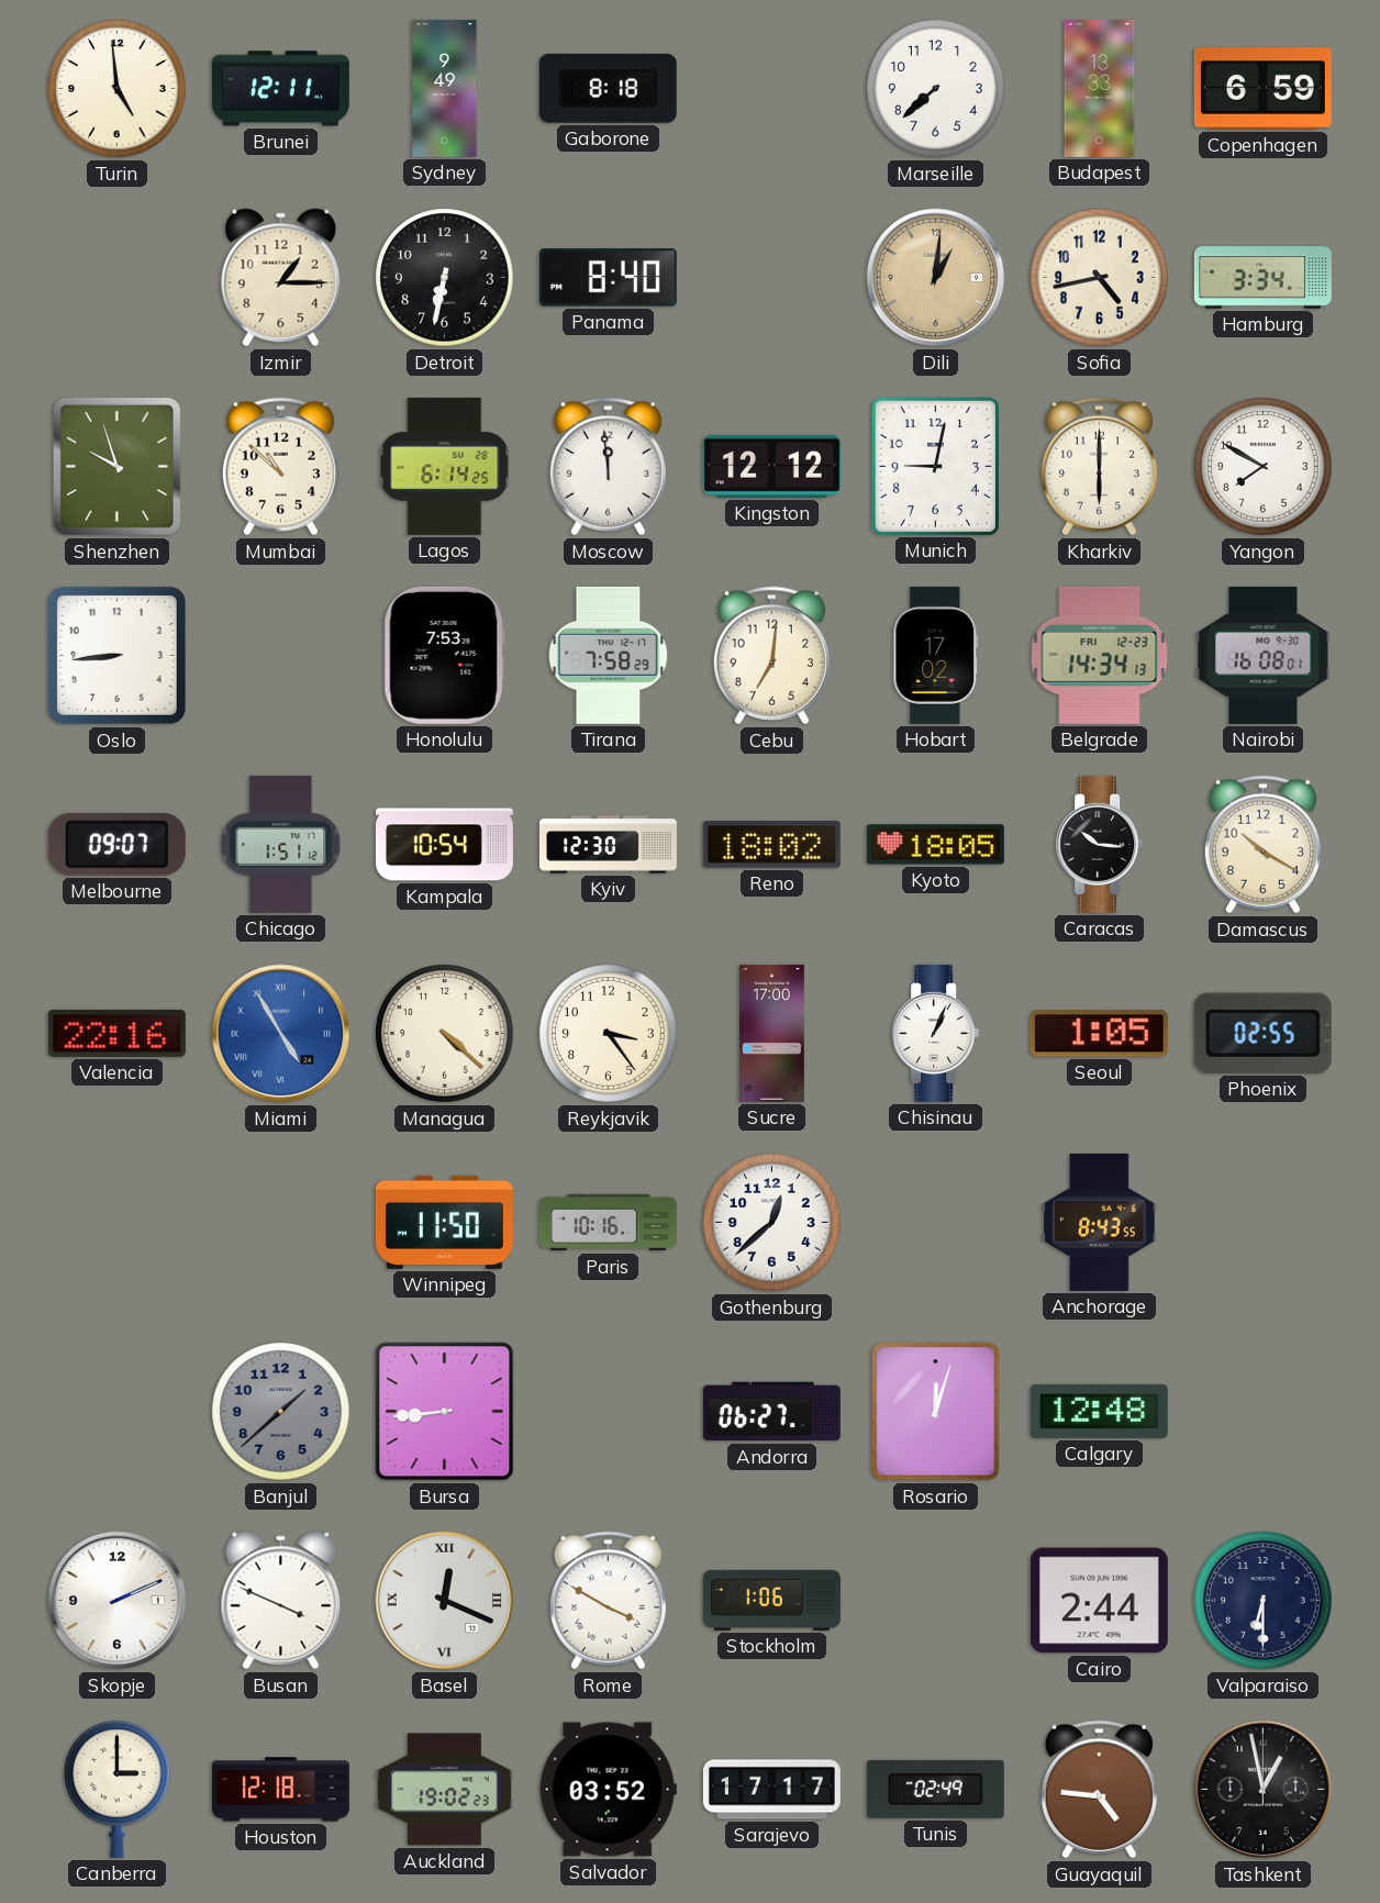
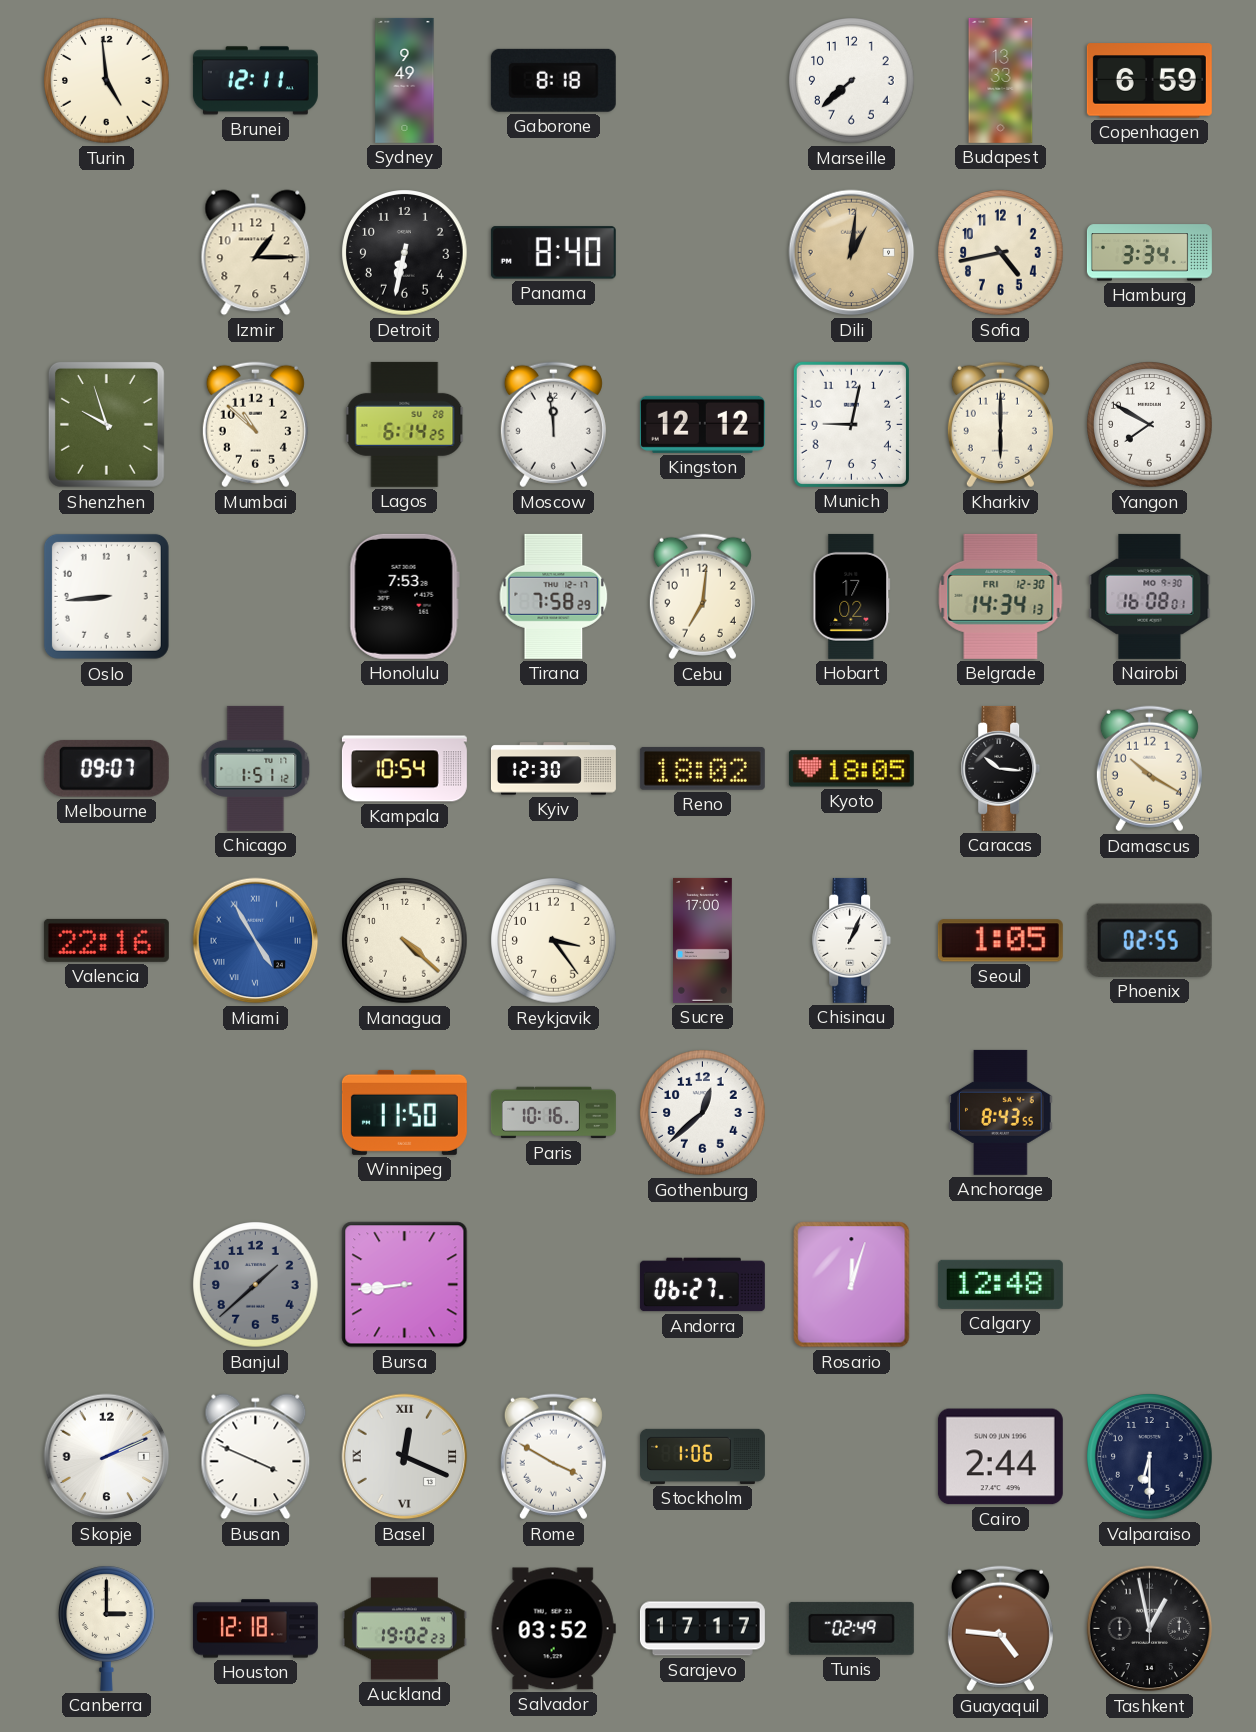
Belgrade date: FRI 12-23 -> FRI 12-30 (1001, 596)
